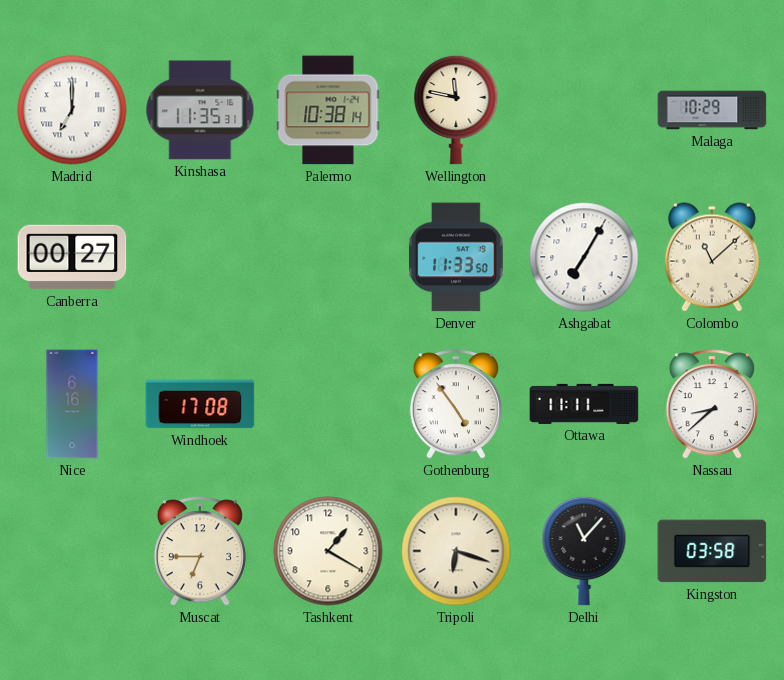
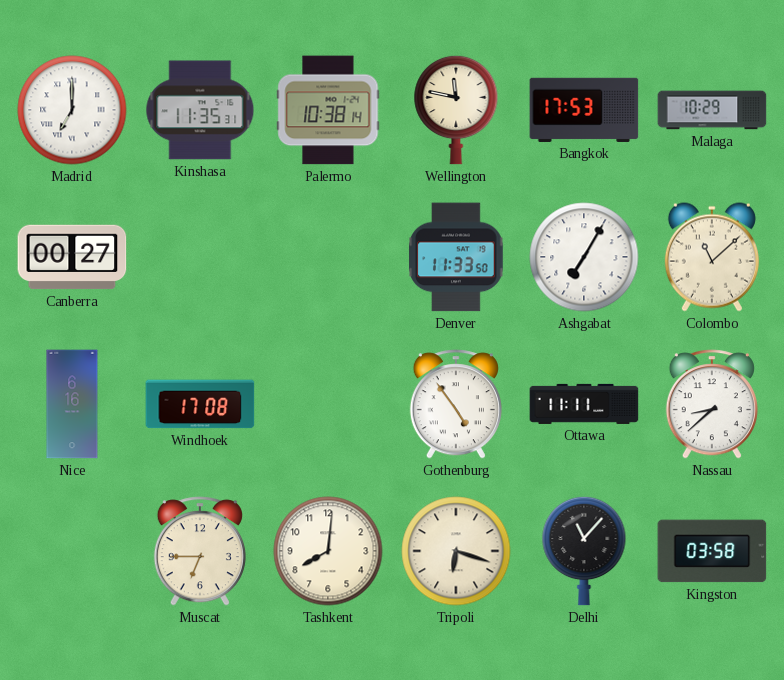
Bangkok: none -> 17:53 (584, 110)
Tashkent: 1:20 -> 8:01 (328, 551)
